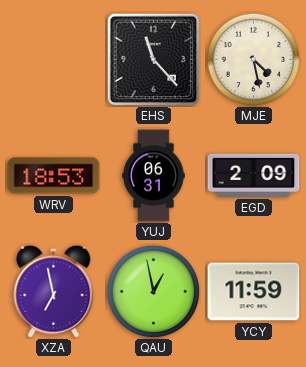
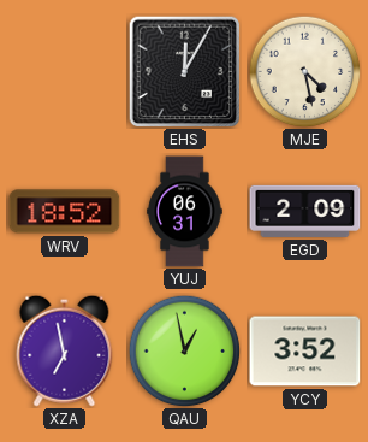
EHS: 11:23 -> 12:05 (184, 71)
WRV: 18:53 -> 18:52 (65, 212)
YCY: 11:59 -> 3:52 (305, 352)
